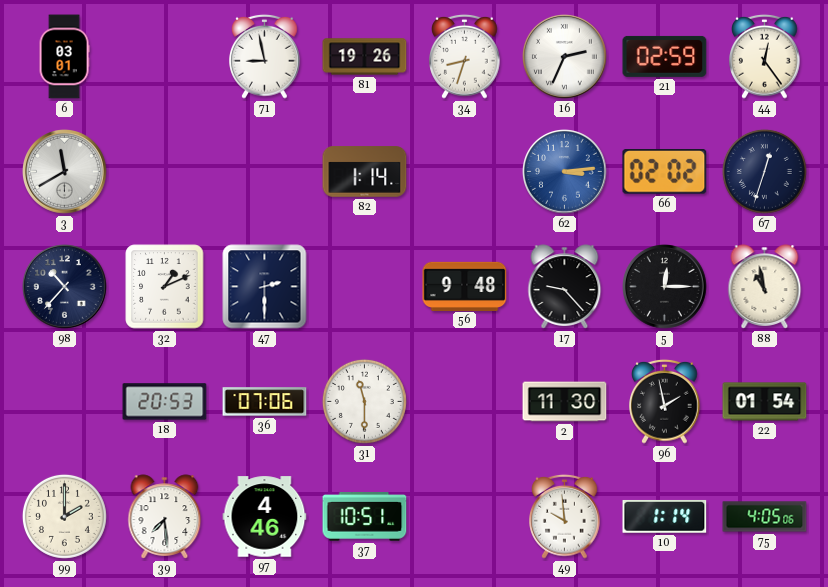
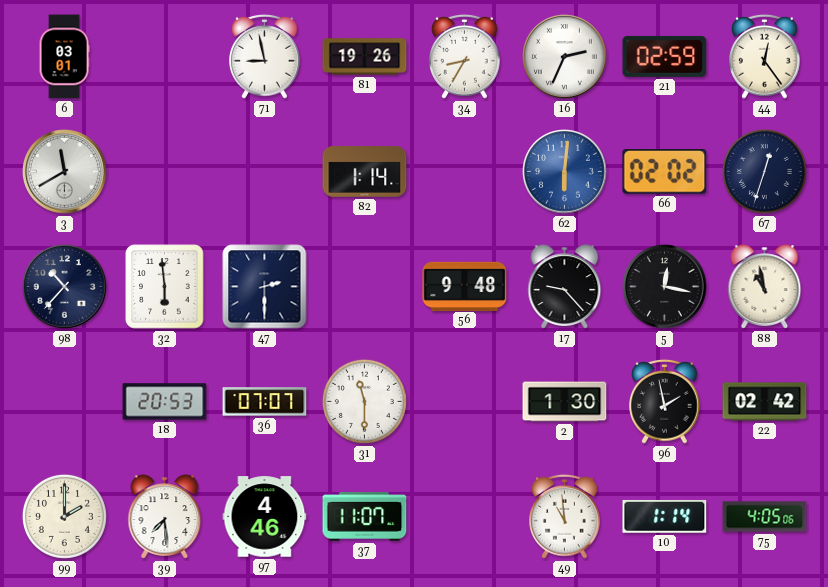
34: 8:33 -> 8:35 (465, 56)
62: 3:14 -> 6:01 (565, 172)
32: 1:11 -> 5:59 (165, 287)
5: 12:15 -> 12:17 (665, 287)
36: 07:06 -> 07:07 (265, 402)
2: 11:30 -> 1:30 (565, 402)
22: 01:54 -> 02:42 (765, 402)
37: 10:51 -> 11:07 (365, 517)
49: 9:59 -> 10:59 (565, 516)
